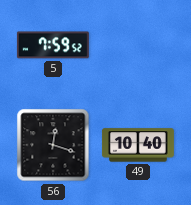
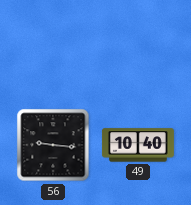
5: 7:59 -> none (53, 45)
56: 12:18 -> 9:16 (53, 145)
